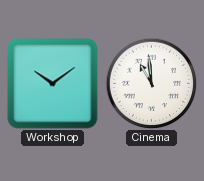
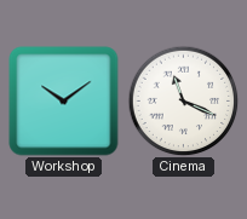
Cinema: 10:59 -> 11:19 (183, 100)
